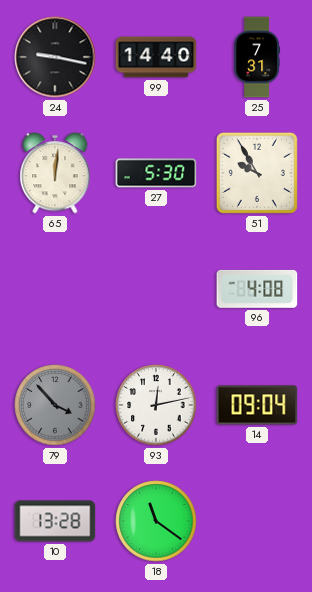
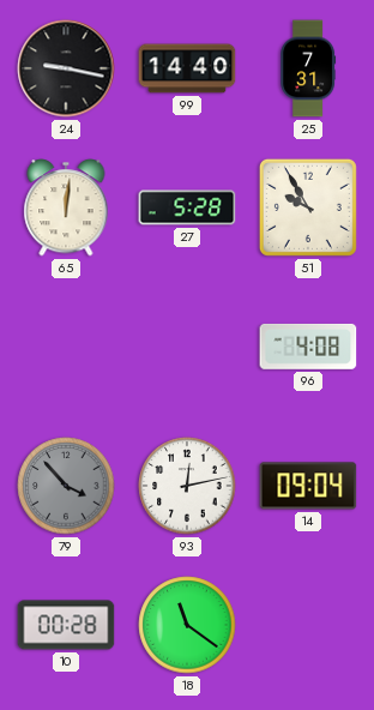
27: 5:30 -> 5:28 (187, 207)
10: 13:28 -> 00:28 (66, 625)
